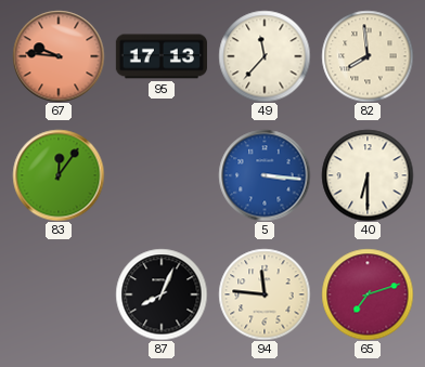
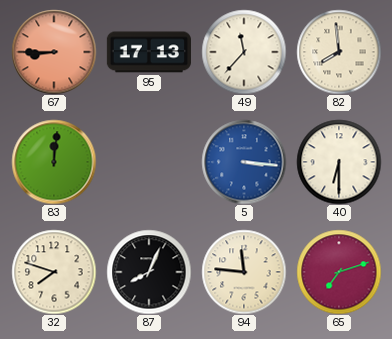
67: 9:46 -> 8:45 (54, 52)
83: 12:06 -> 12:01 (54, 162)
32: none -> 7:48 (54, 272)
